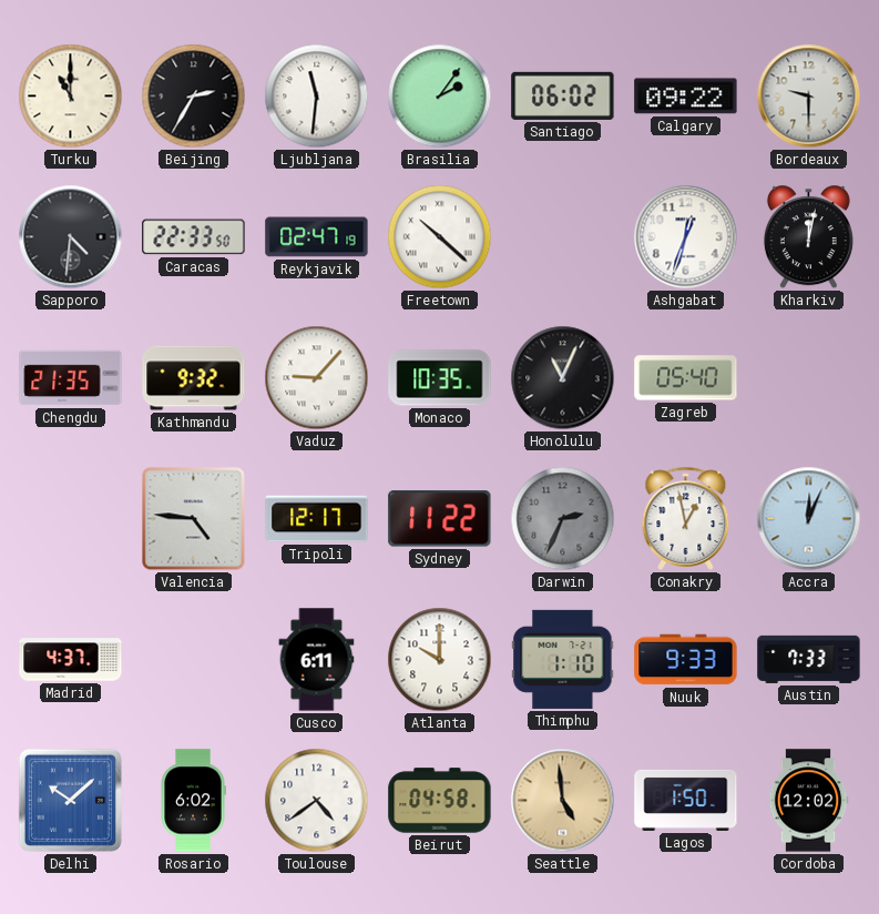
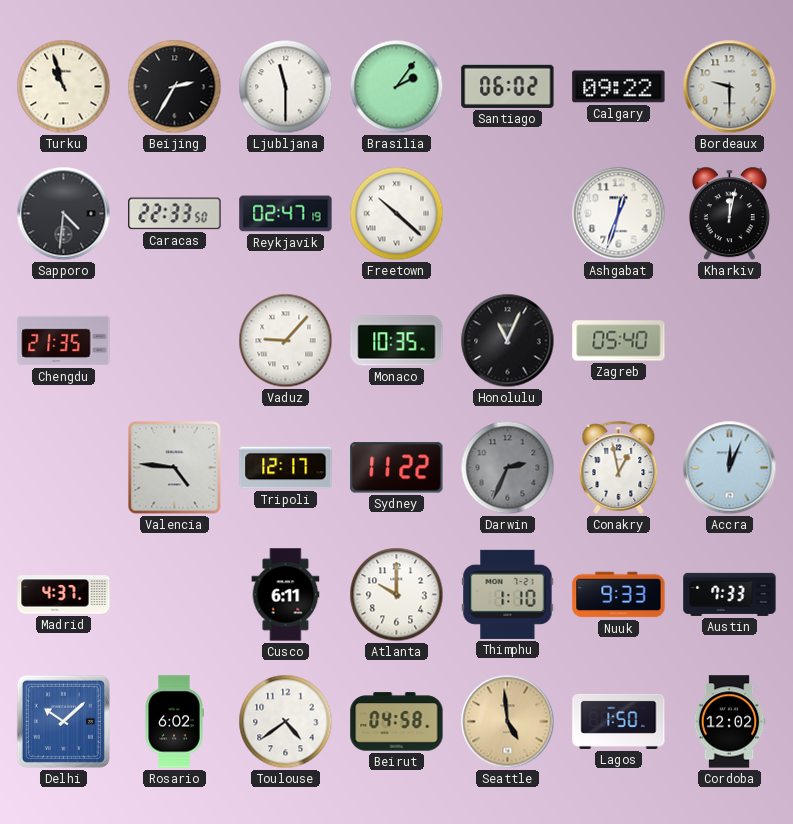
Turku: 11:00 -> 10:57 (64, 87)
Ljubljana: 11:31 -> 11:30 (286, 87)
Kathmandu: 9:32 -> none (194, 378)
